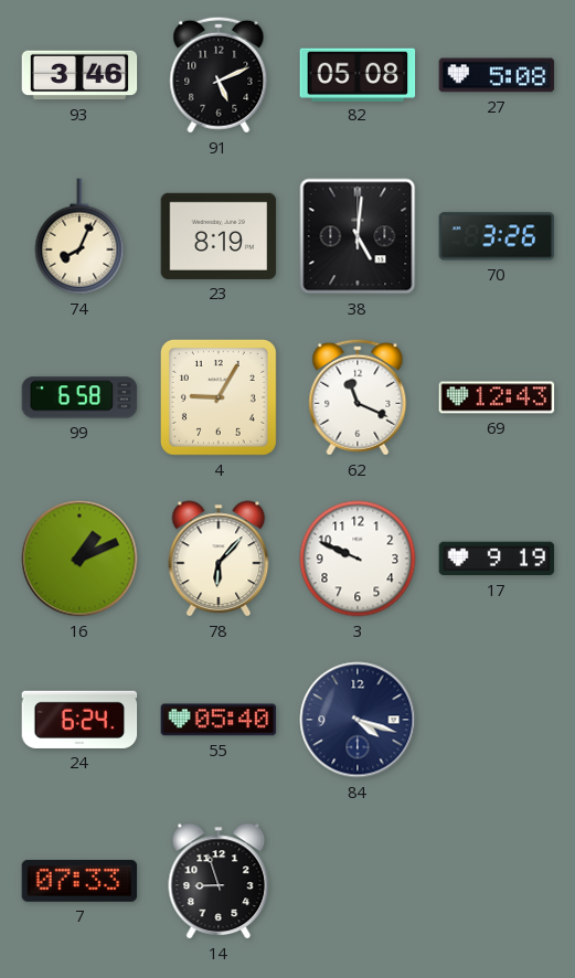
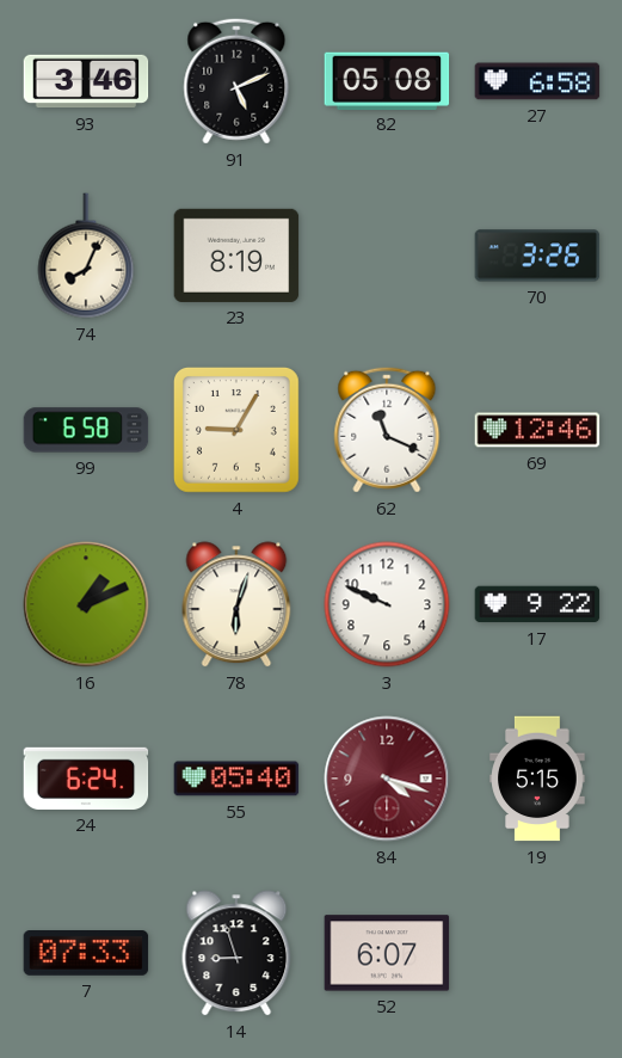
27: 5:08 -> 6:58 (537, 81)
38: 5:01 -> none (358, 236)
69: 12:43 -> 12:46 (537, 430)
78: 6:07 -> 6:03 (236, 604)
17: 9:19 -> 9:22 (537, 604)
84 dial: navy -> burgundy (387, 779)
19: none -> 5:15 (537, 779)
52: none -> 6:07 (387, 953)
